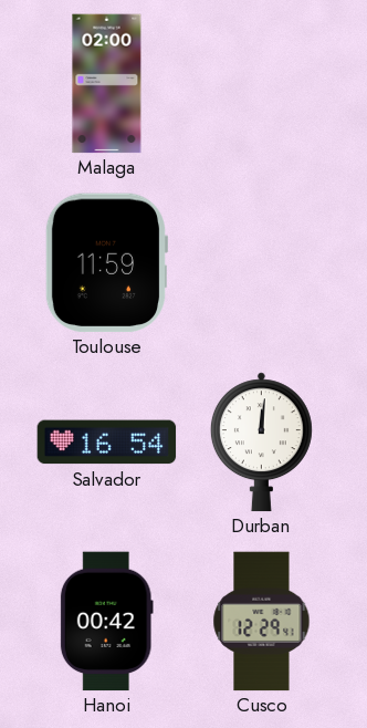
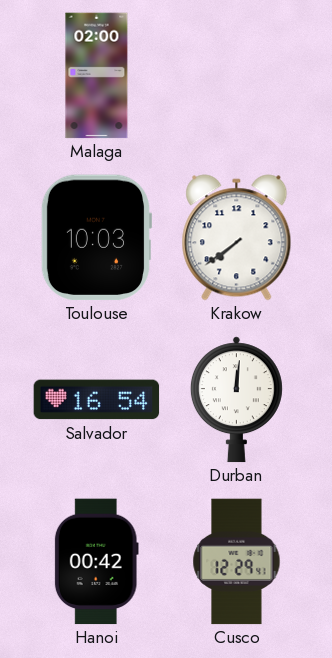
Toulouse: 11:59 -> 10:03 (95, 238)
Krakow: none -> 7:39 (237, 238)
